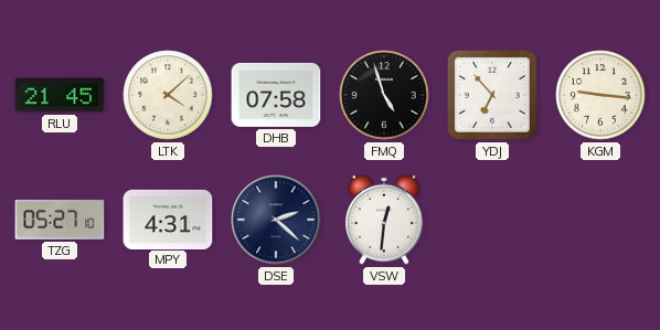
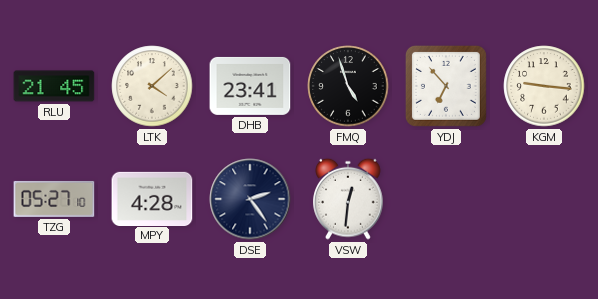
DHB: 07:58 -> 23:41 (250, 86)
MPY: 4:31 -> 4:28 (152, 198)
DSE: 2:22 -> 2:24 (250, 199)
